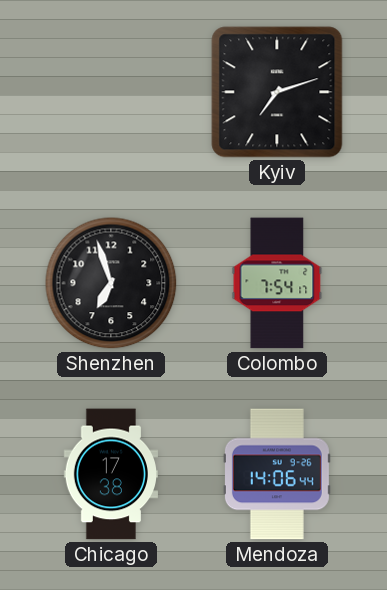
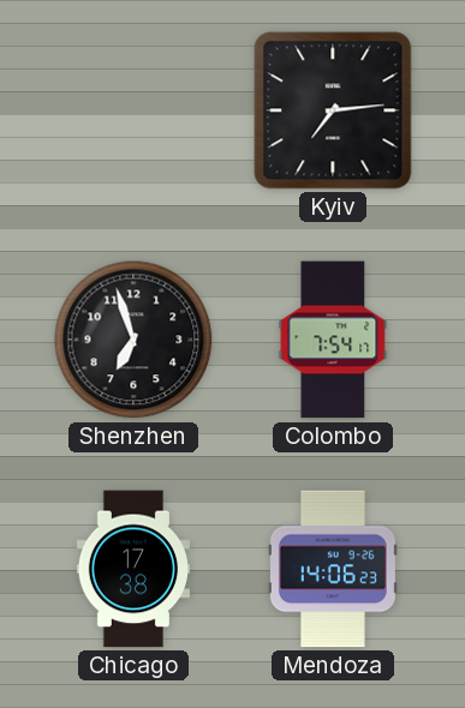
Kyiv: 7:12 -> 7:14 (333, 110)
Mendoza: 14:06:44 -> 14:06:23 (333, 569)
